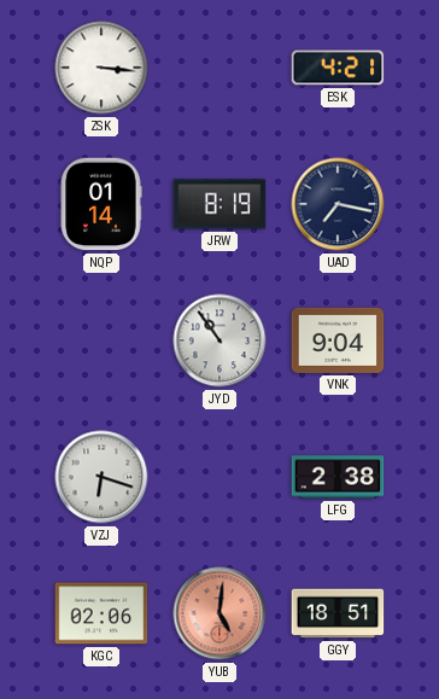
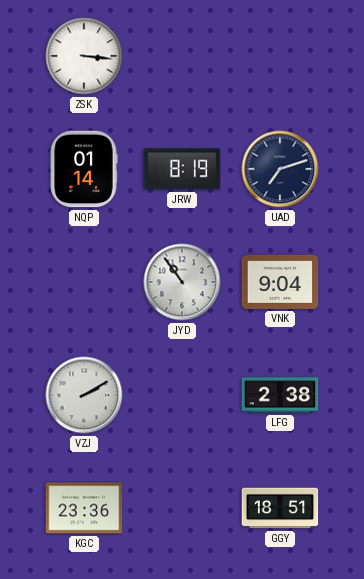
ESK: 4:21 -> none (338, 68)
UAD: 7:17 -> 7:12 (280, 169)
VZJ: 6:18 -> 2:10 (84, 395)
KGC: 02:06 -> 23:36 (84, 508)
YUB: 5:01 -> none (219, 613)
